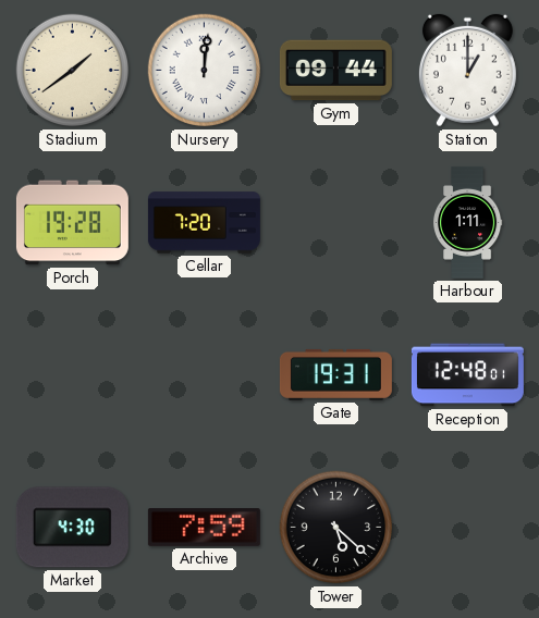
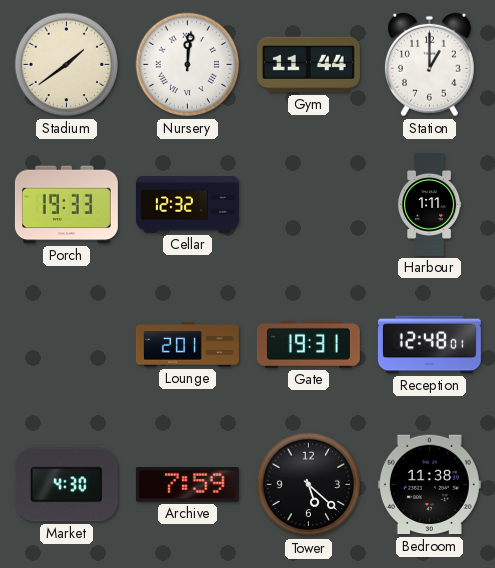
Gym: 09:44 -> 11:44 (308, 65)
Porch: 19:28 -> 19:33 (66, 205)
Cellar: 7:20 -> 12:32 (187, 205)
Lounge: none -> 2:01 (187, 345)
Bedroom: none -> 11:38 (429, 485)
